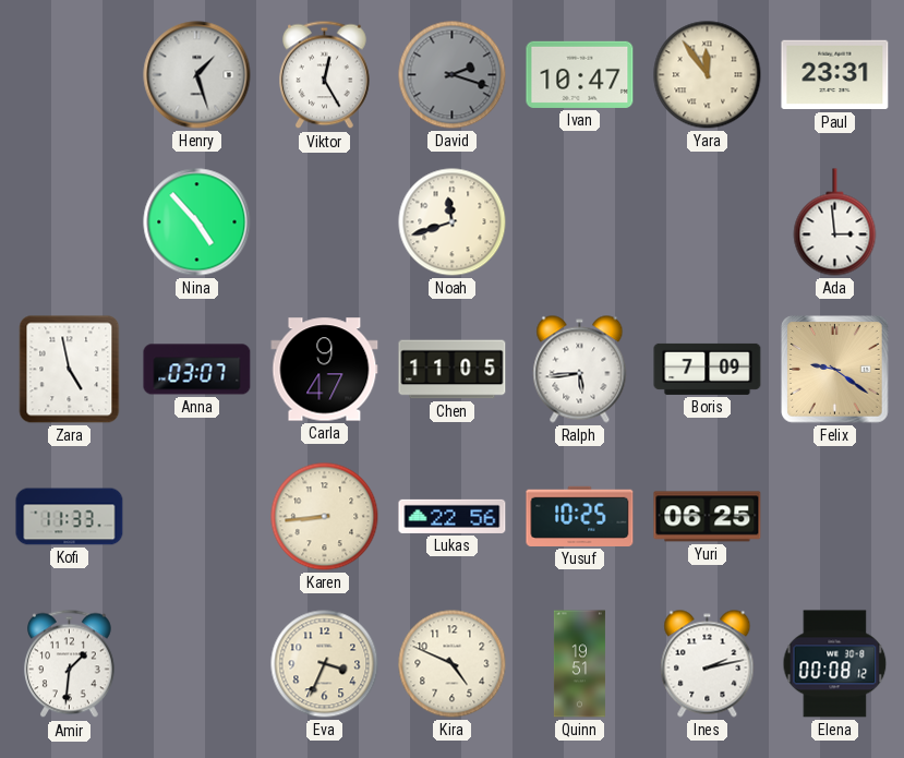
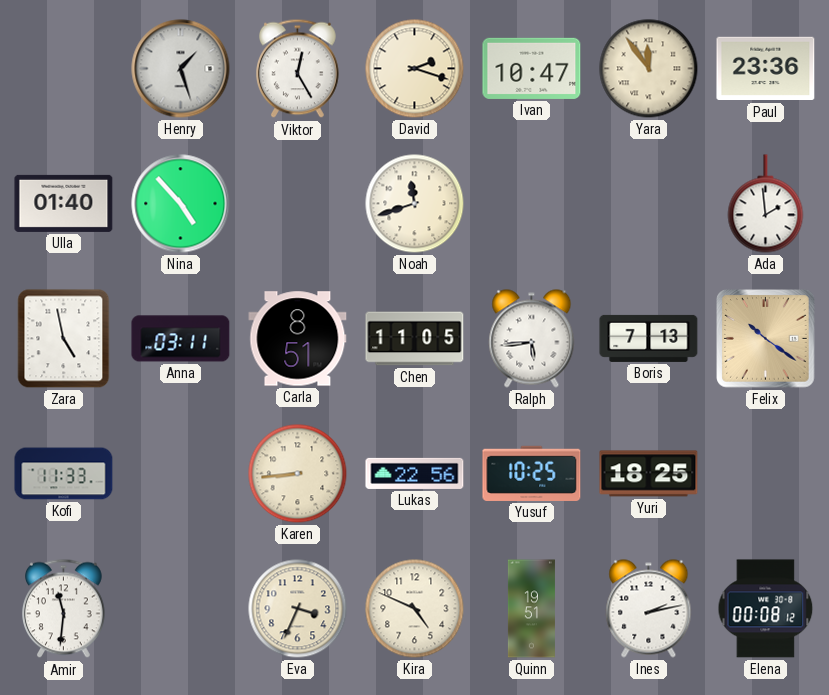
David dial: grey -> cream (415, 69)
Paul: 23:31 -> 23:36 (766, 69)
Ulla: none -> 01:40 (64, 203)
Ada: 2:59 -> 1:59 (766, 204)
Anna: 03:07 -> 03:11 (181, 339)
Carla: 9:47 -> 8:51 (298, 339)
Boris: 7:09 -> 7:13 (649, 338)
Felix: 9:21 -> 10:21 (766, 339)
Yuri: 06:25 -> 18:25 (649, 474)
Amir: 1:31 -> 11:31 (64, 609)
